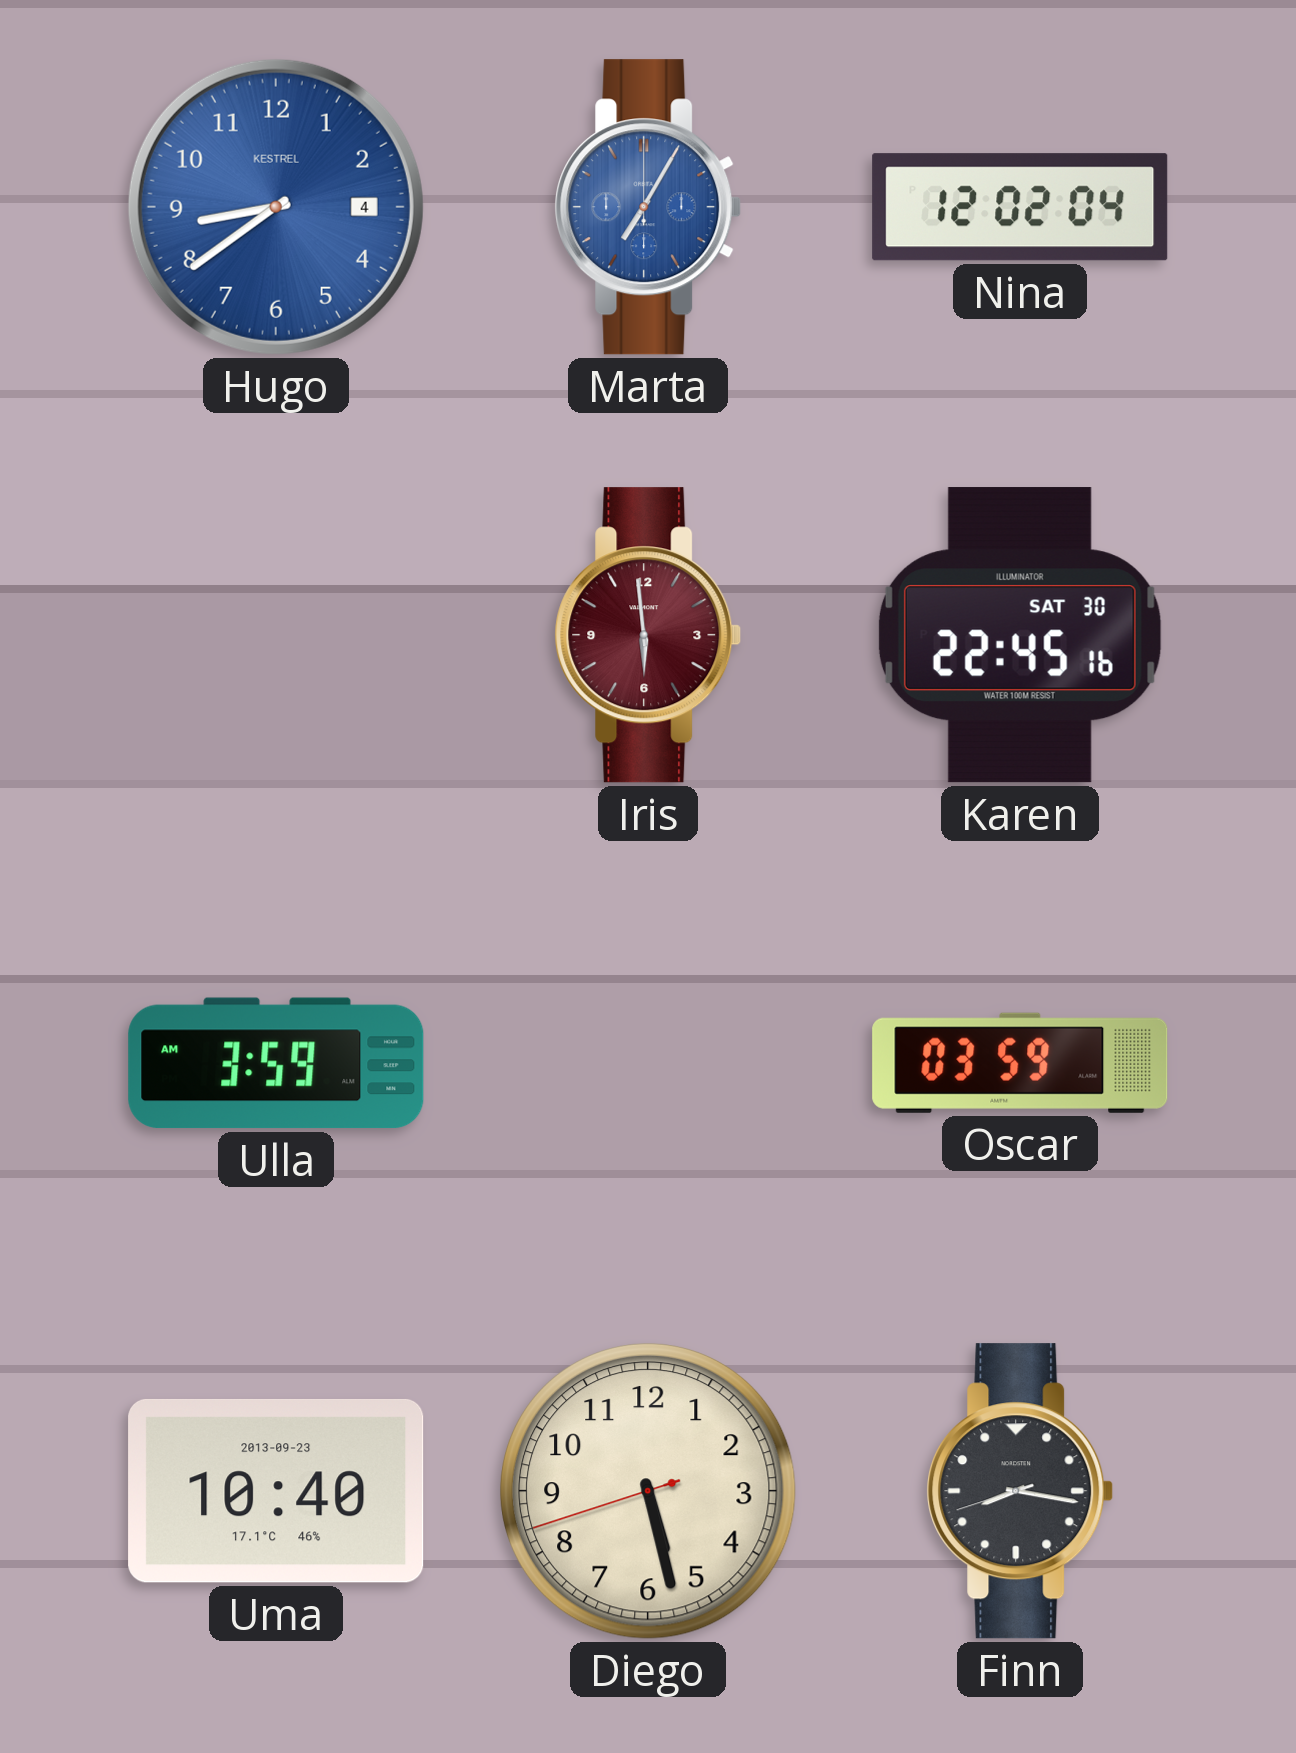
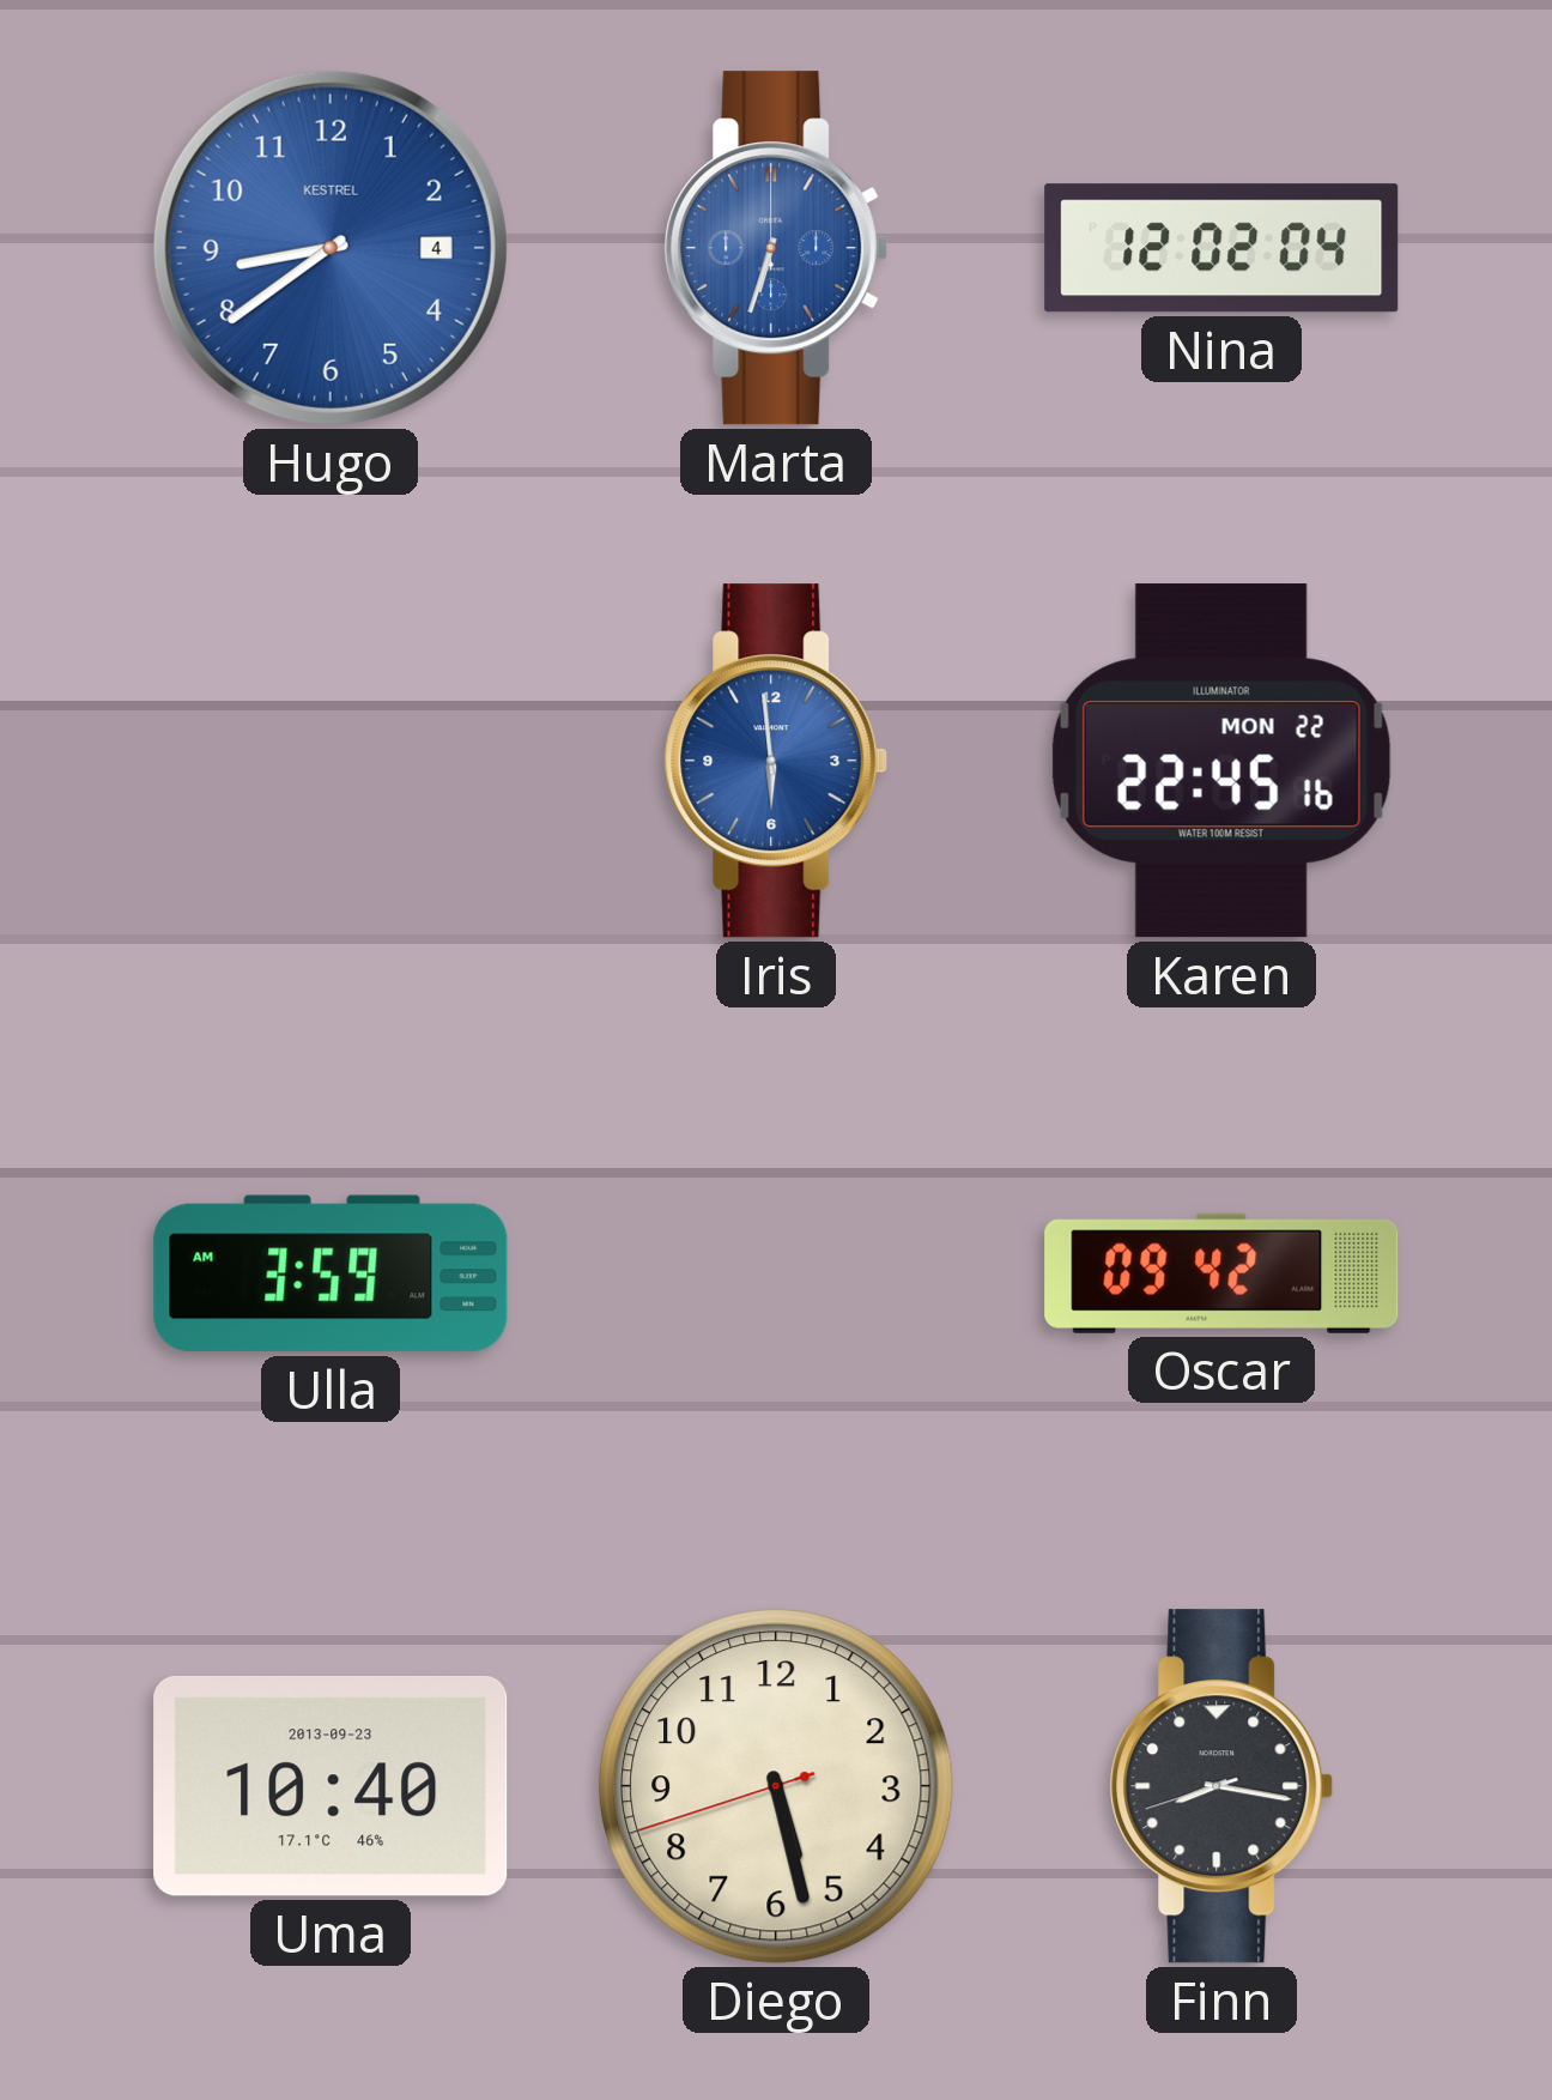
Marta: 7:05 -> 6:33 (776, 248)
Iris dial: burgundy -> blue (776, 761)
Karen date: SAT 30 -> MON 22 (1221, 761)
Oscar: 03:59 -> 09:42 (1221, 1273)
